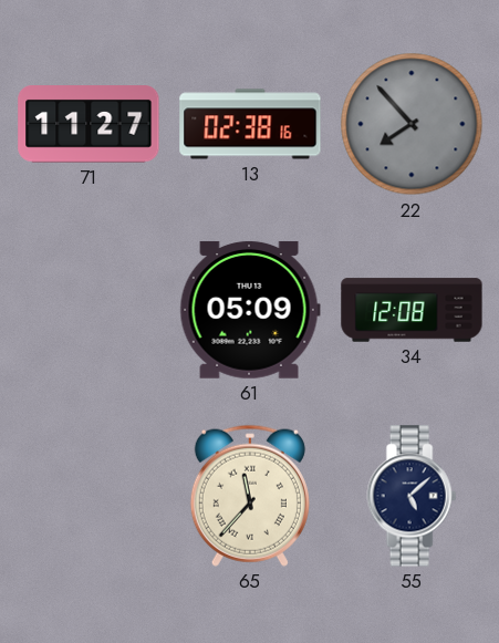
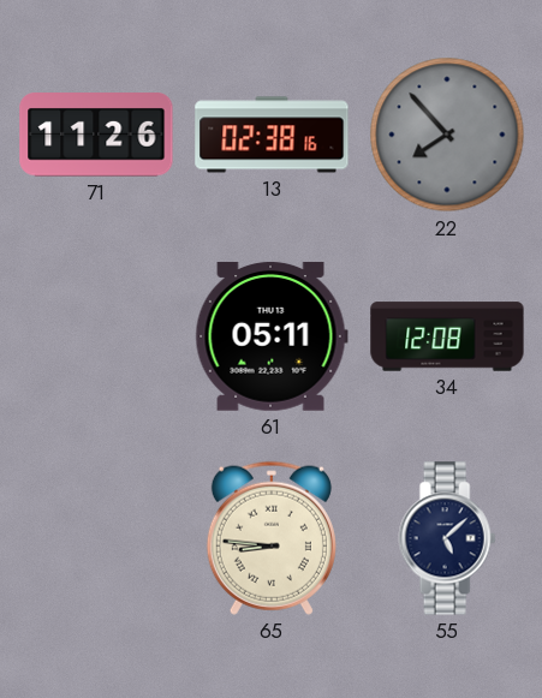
71: 11:27 -> 11:26 (96, 135)
61: 05:09 -> 05:11 (272, 336)
65: 11:37 -> 8:46 (272, 538)
